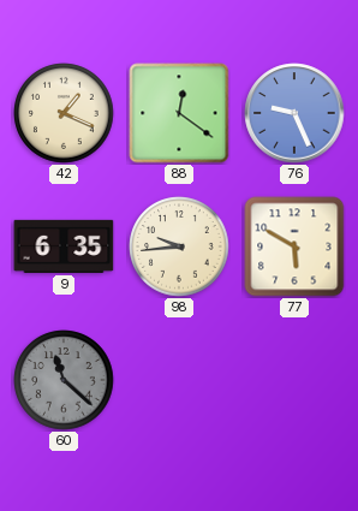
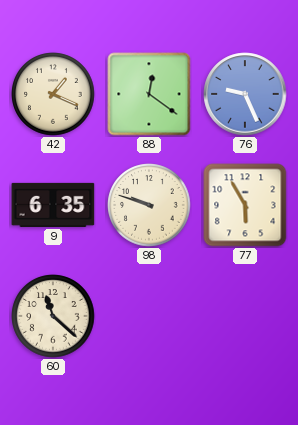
98: 9:44 -> 9:48 (149, 205)
77: 5:50 -> 5:55 (245, 205)
60 dial: grey -> cream (53, 316)
